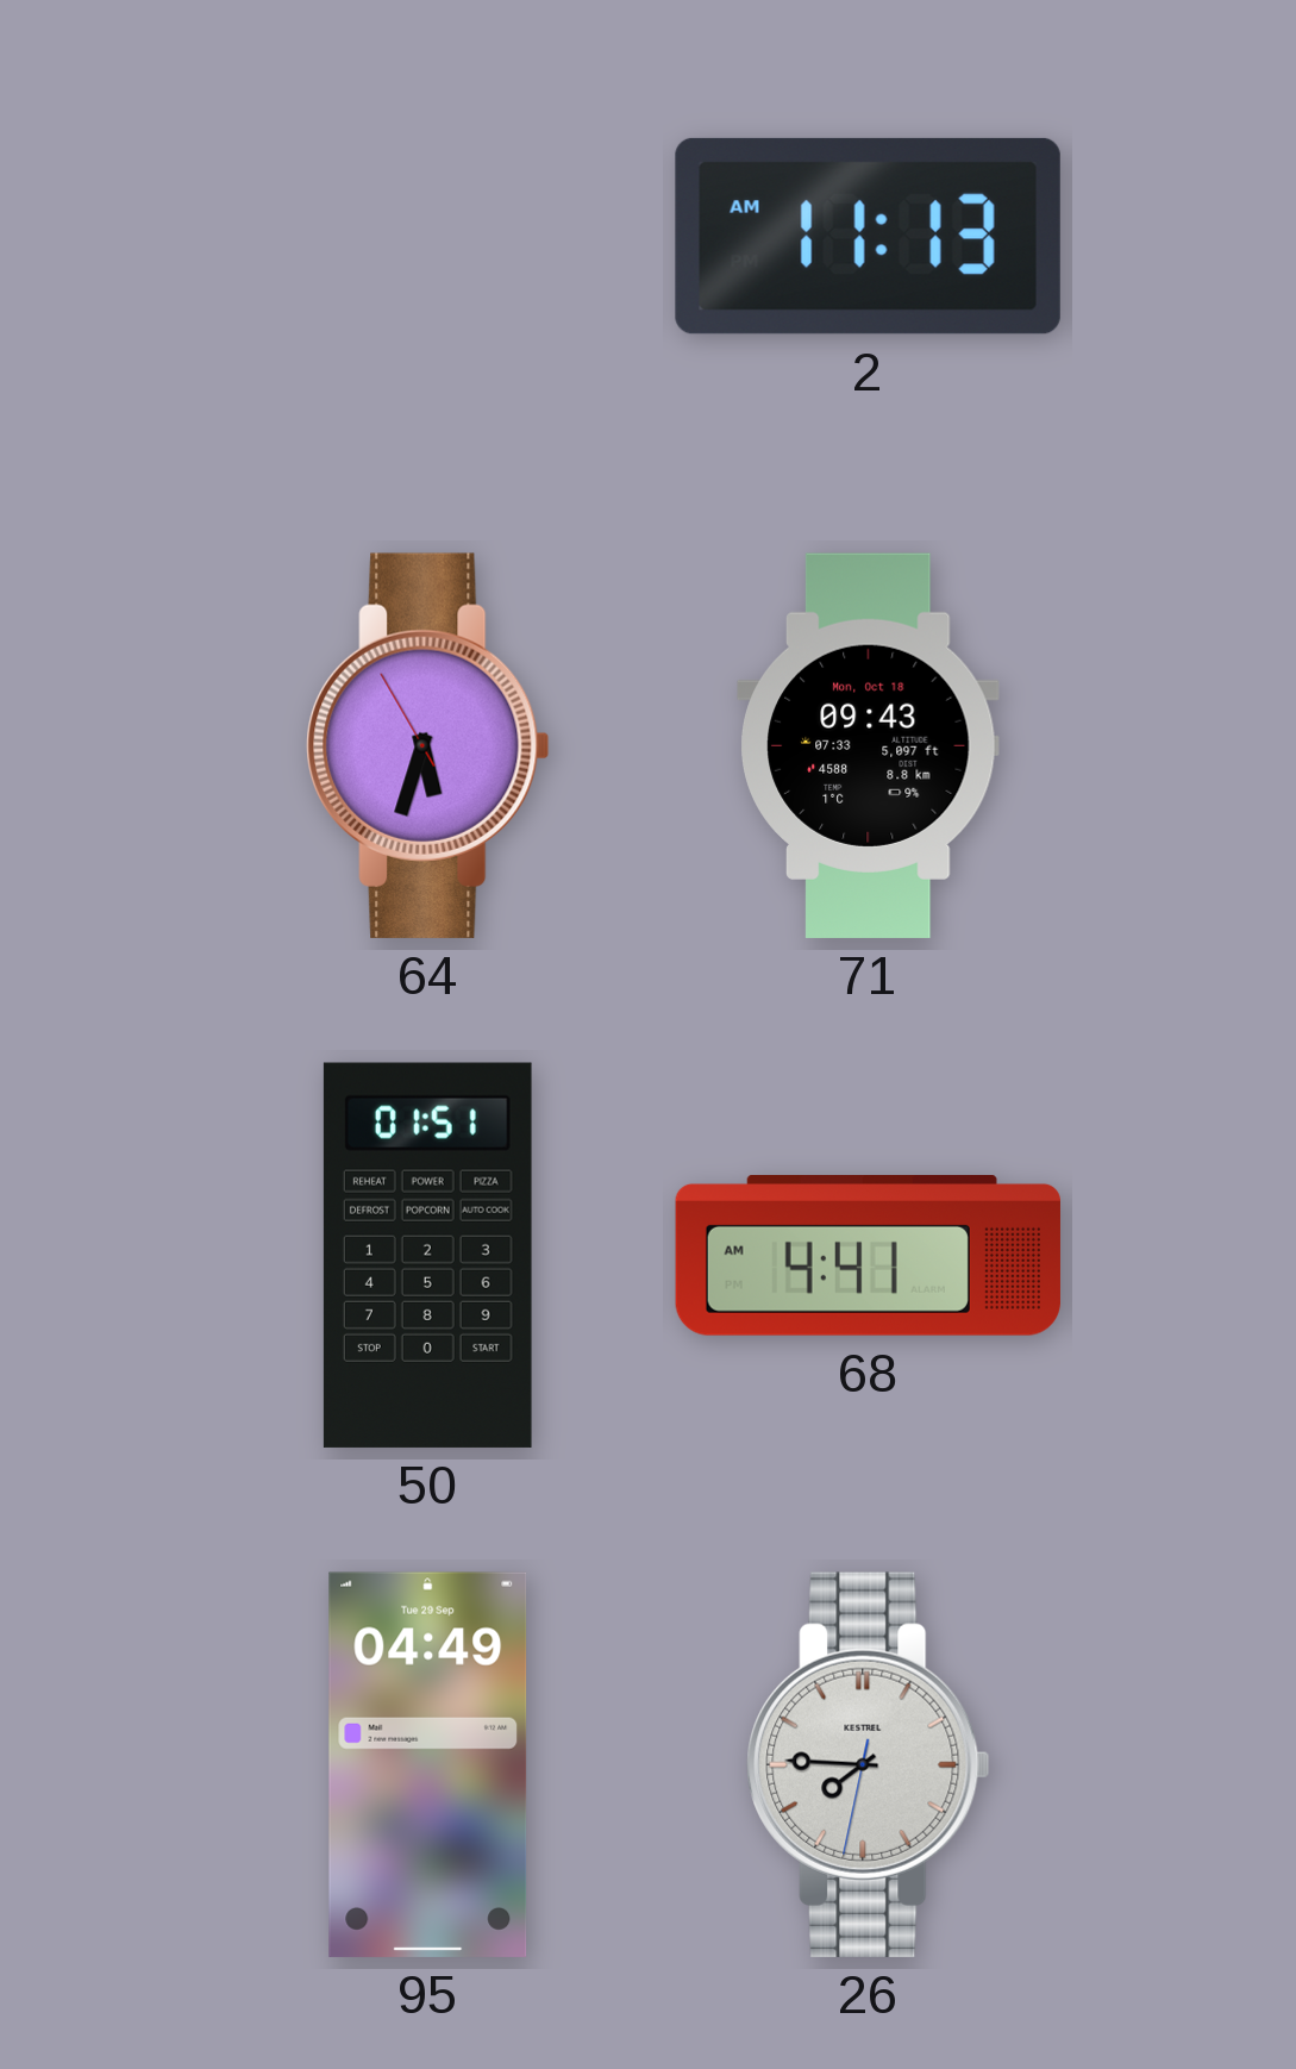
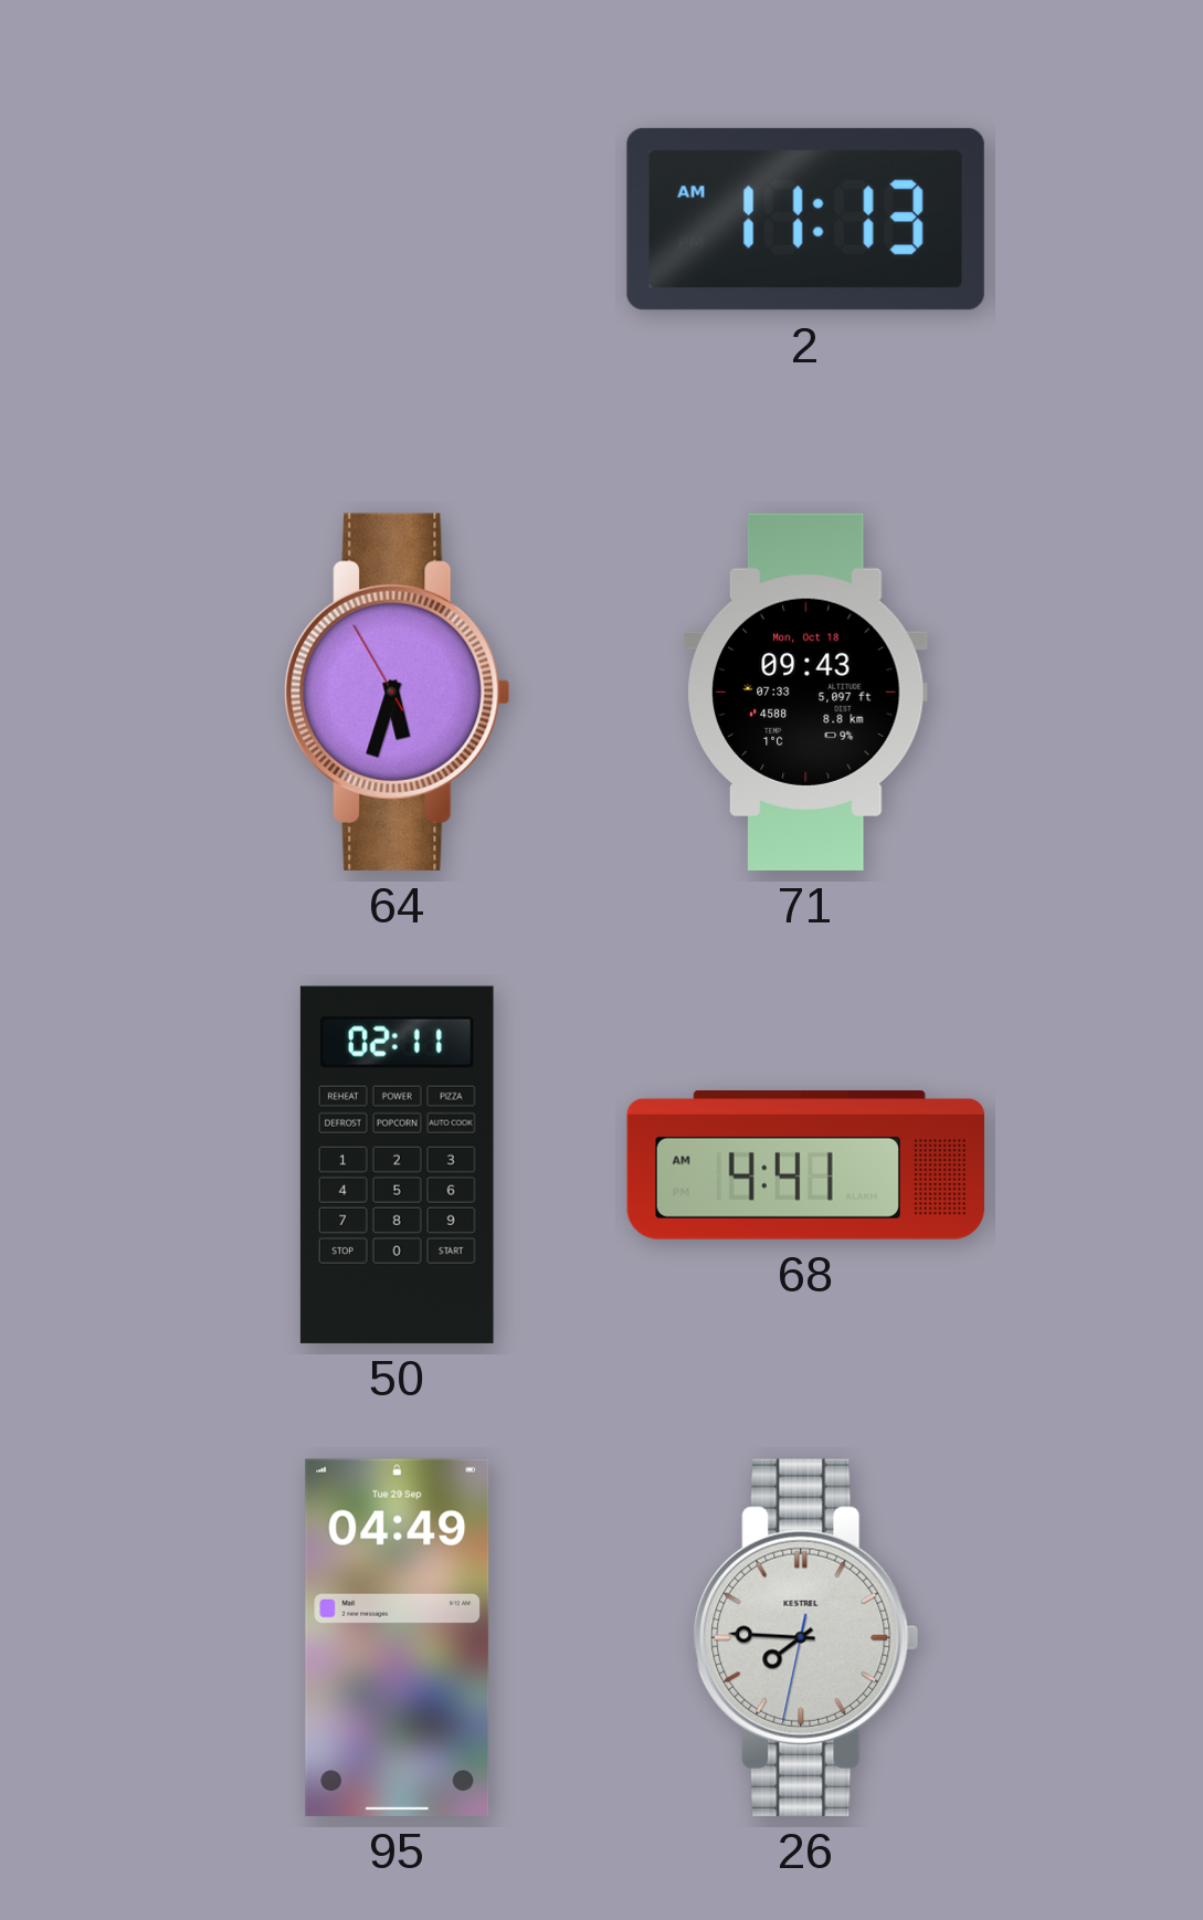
50: 01:51 -> 02:11 (397, 1164)
